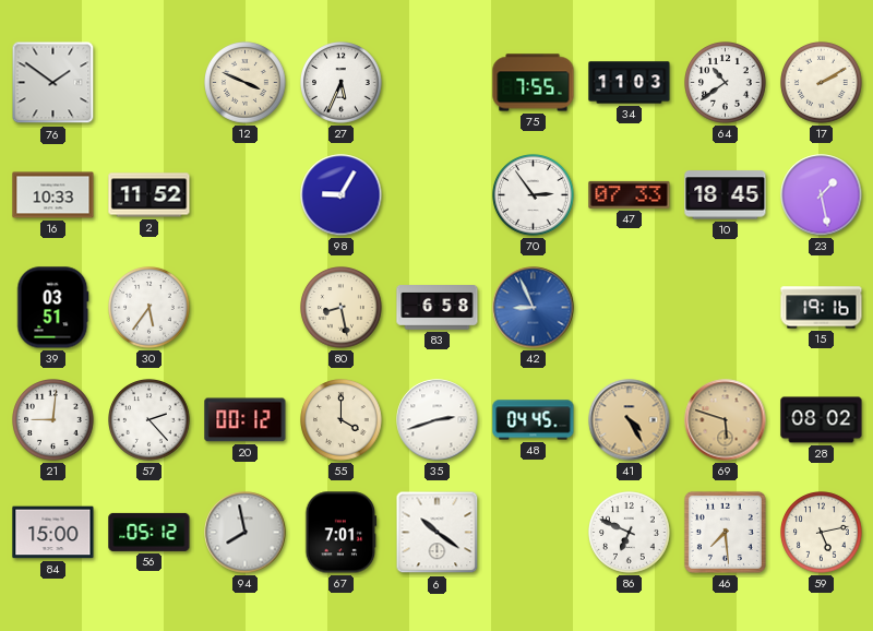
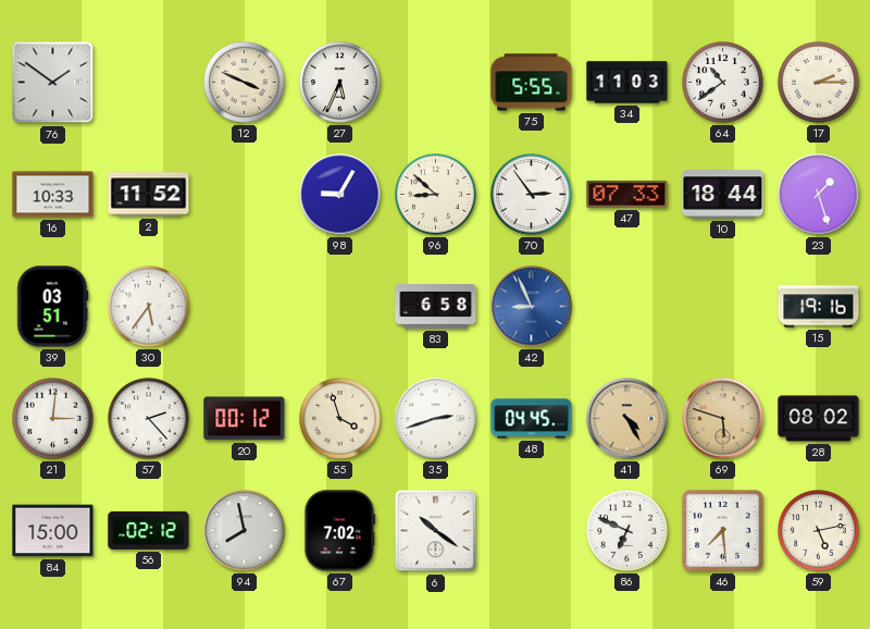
75: 7:55 -> 5:55 (532, 83)
17: 2:10 -> 2:15 (819, 83)
96: none -> 8:52 (436, 195)
10: 18:45 -> 18:44 (723, 195)
23: 1:28 -> 1:27 (819, 195)
80: 8:28 -> none (342, 308)
21: 9:01 -> 3:01 (53, 419)
55: 4:00 -> 3:57 (340, 419)
56: 05:12 -> 02:12 (149, 530)
67: 7:01 -> 7:02 (340, 531)
